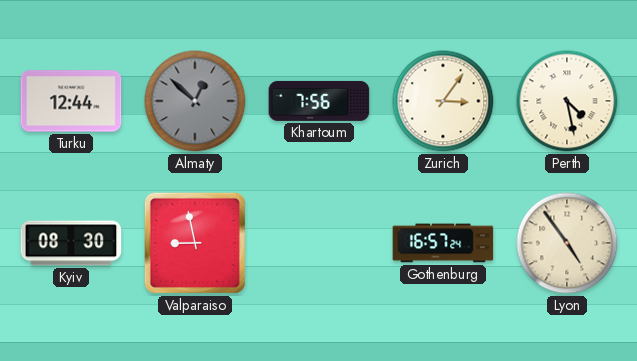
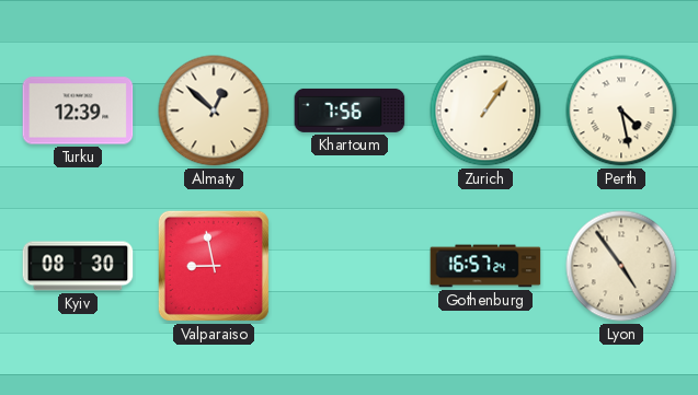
Turku: 12:44 -> 12:39 (78, 111)
Almaty dial: grey -> cream (214, 111)
Zurich: 3:06 -> 1:06 (485, 111)
